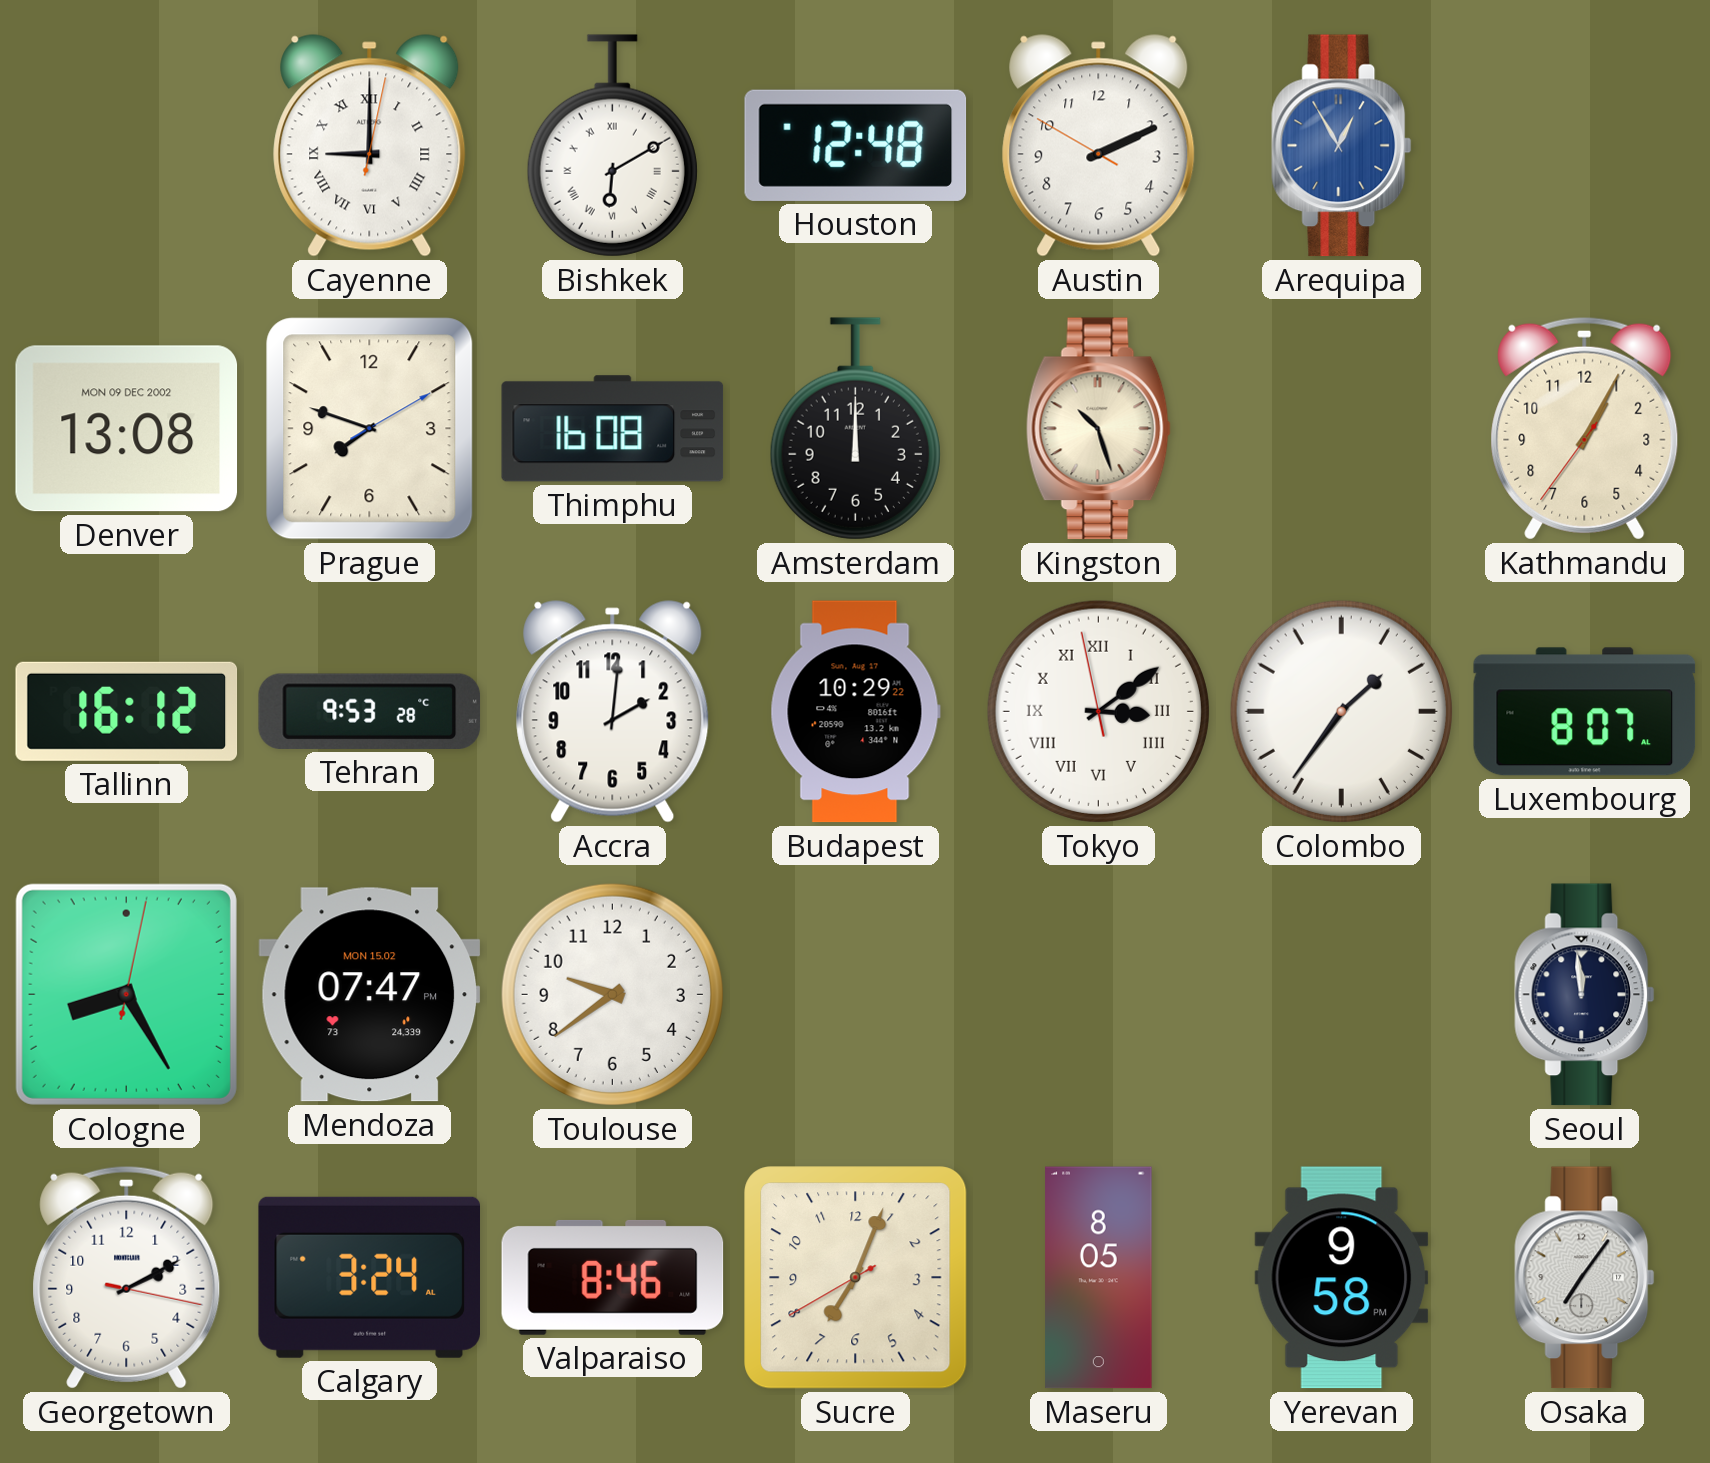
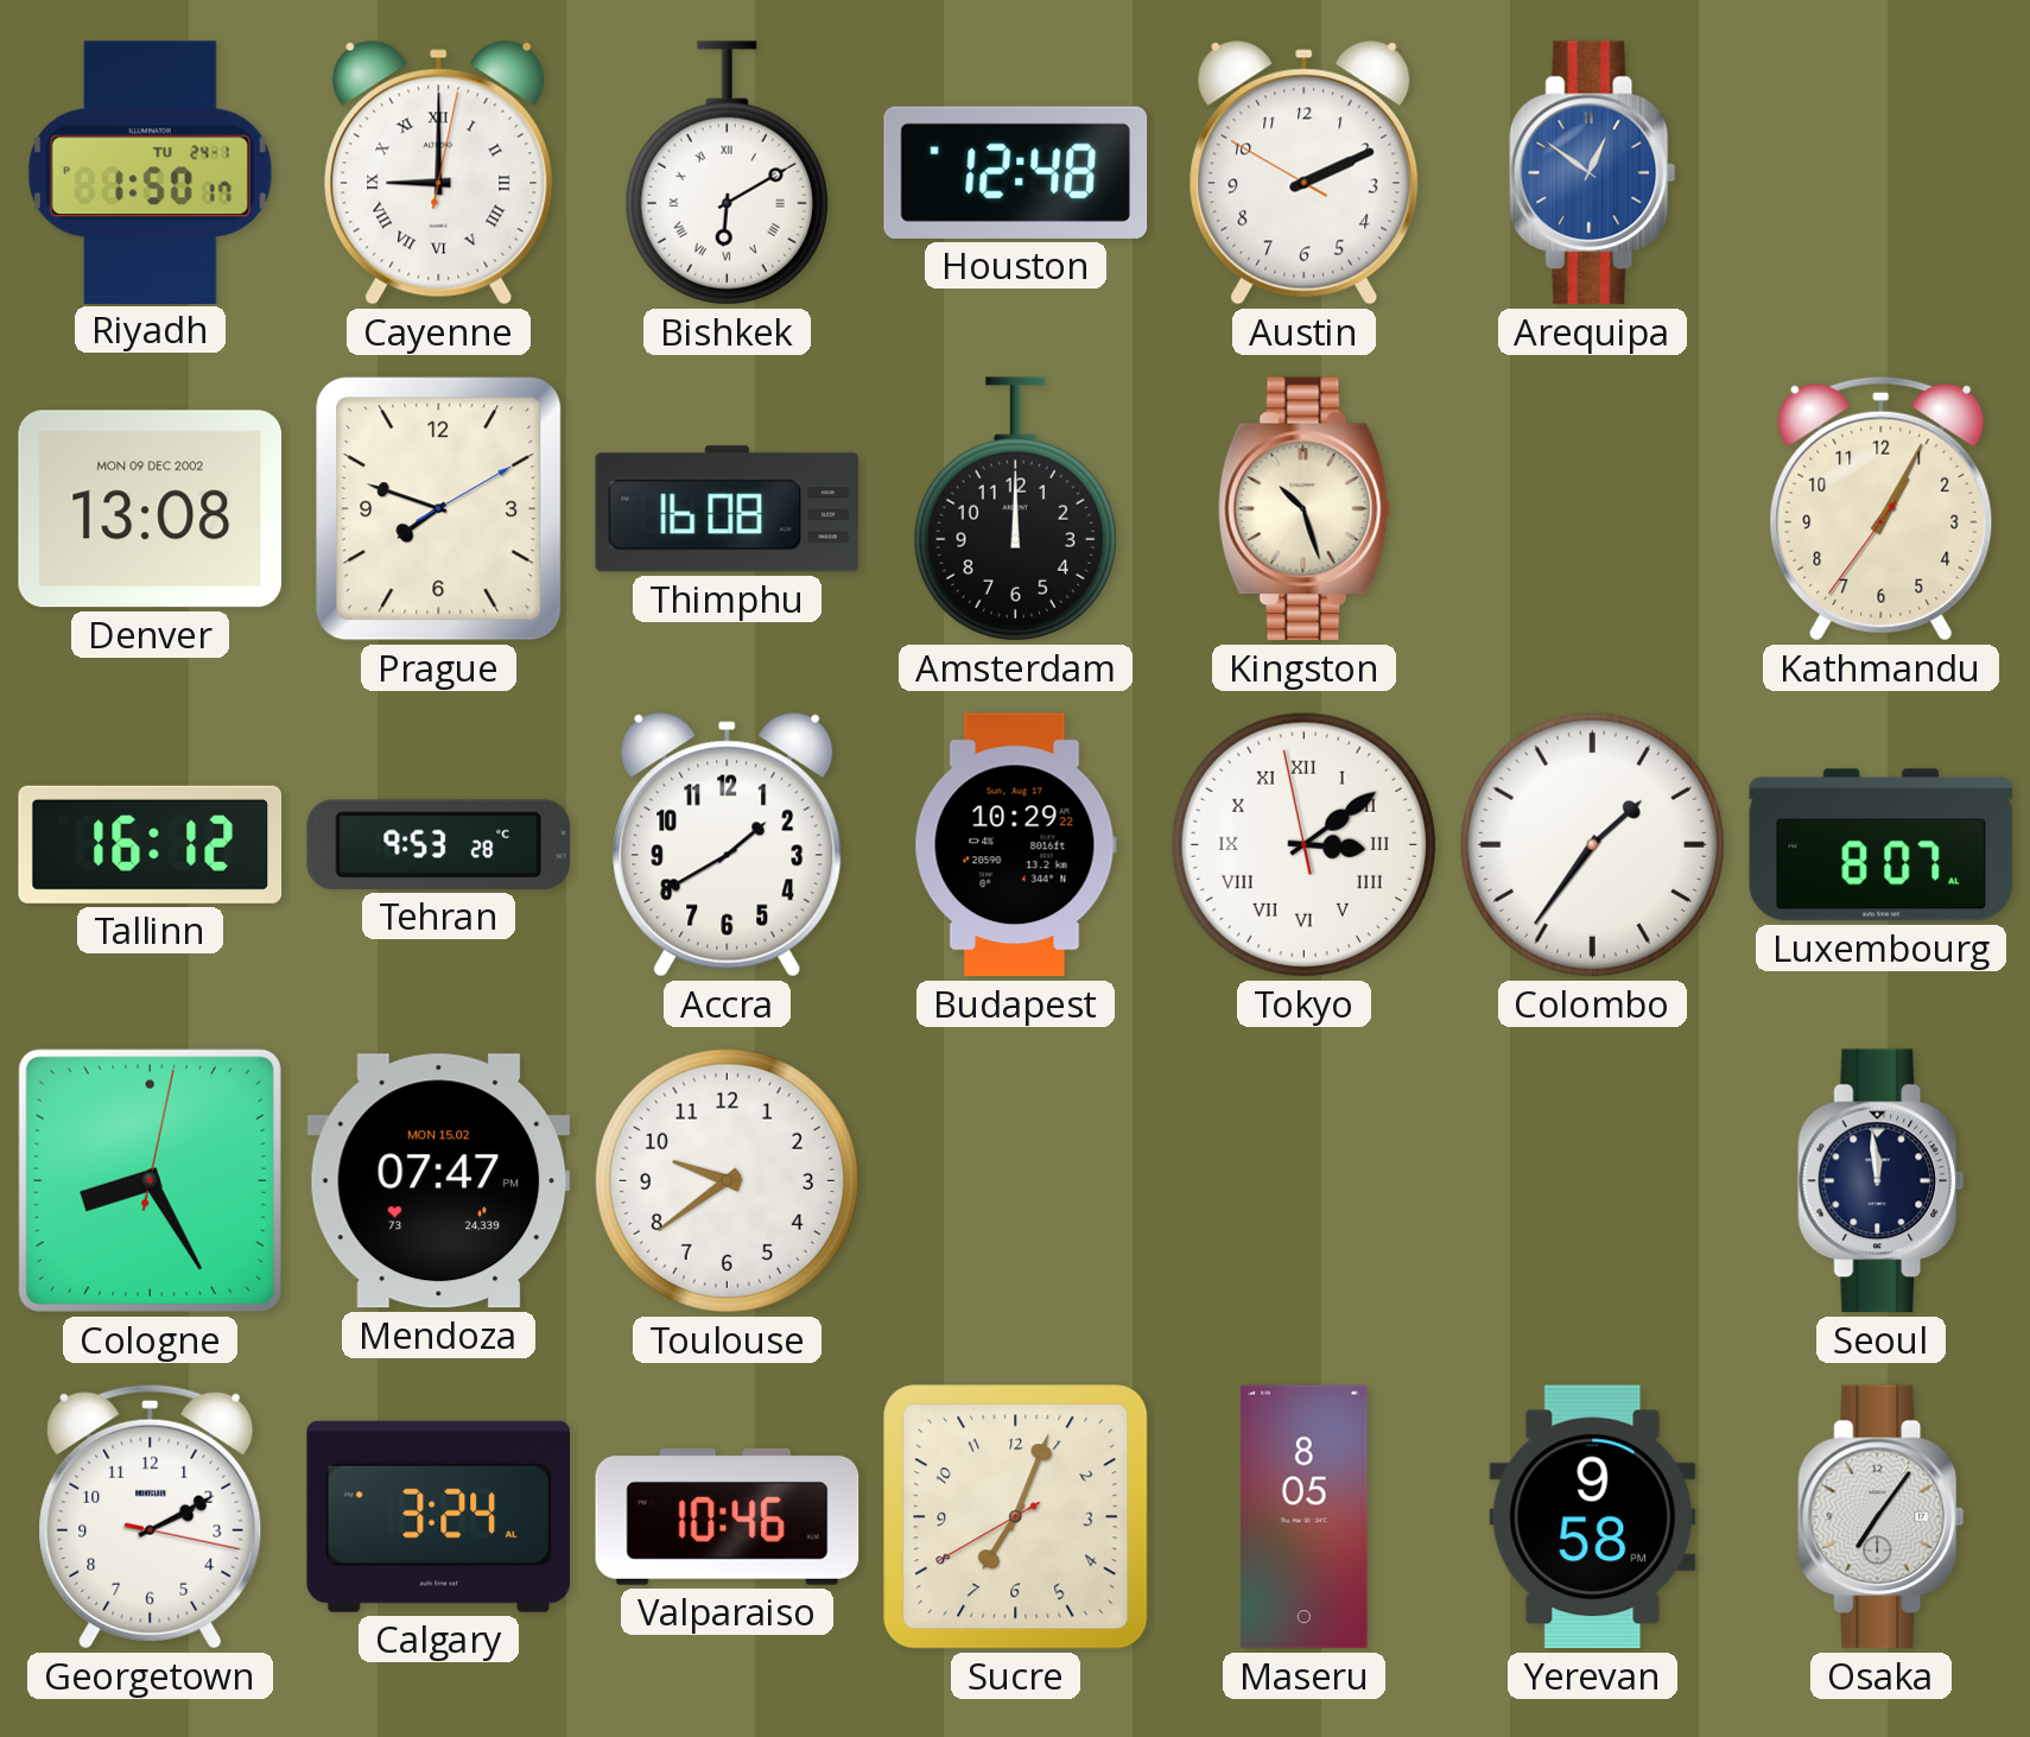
Riyadh: none -> 1:50 (150, 172)
Arequipa: 12:55 -> 12:51 (1593, 173)
Accra: 2:01 -> 1:40 (728, 845)
Valparaiso: 8:46 -> 10:46 (728, 1516)
